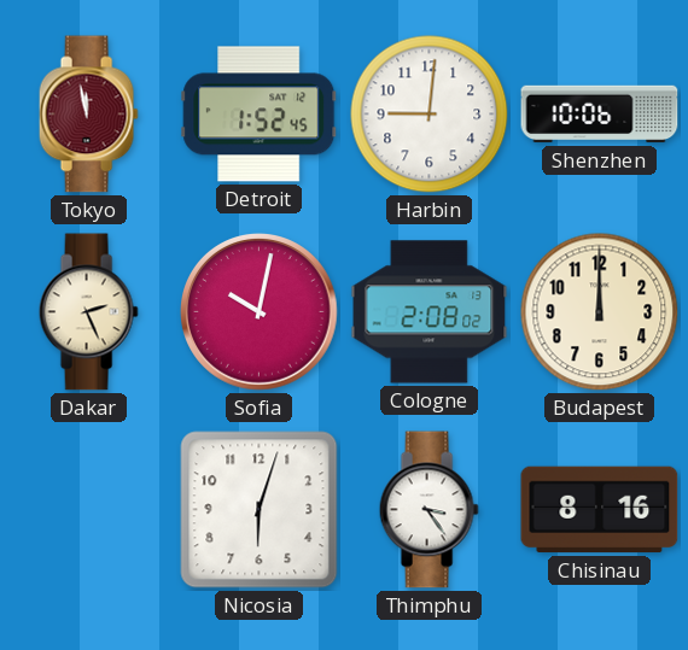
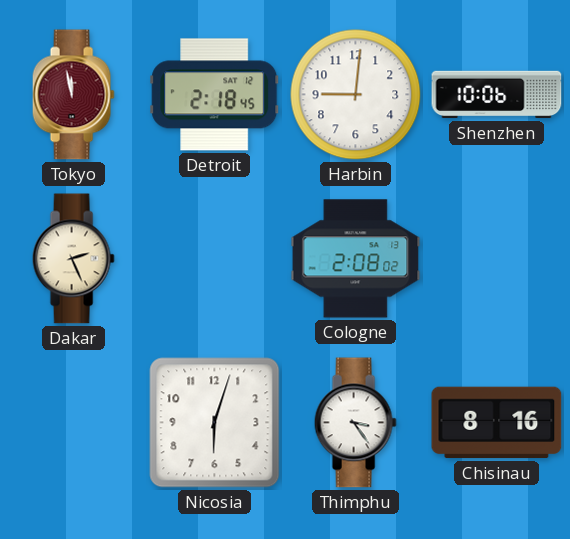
Detroit: 1:52 -> 2:18 (215, 95)
Sofia: 10:02 -> none (260, 312)
Budapest: 12:00 -> none (600, 312)
